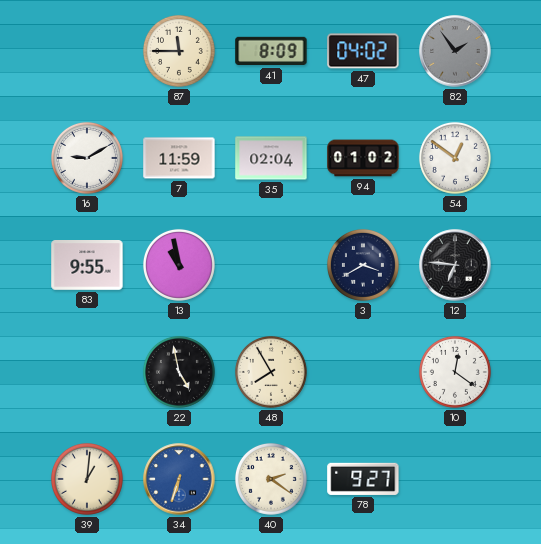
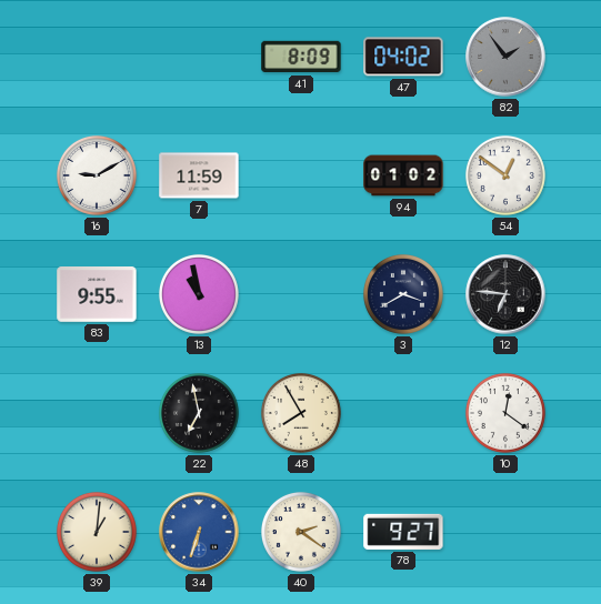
87: 11:45 -> none (179, 51)
35: 02:04 -> none (271, 158)
22: 4:58 -> 6:58 (199, 413)
